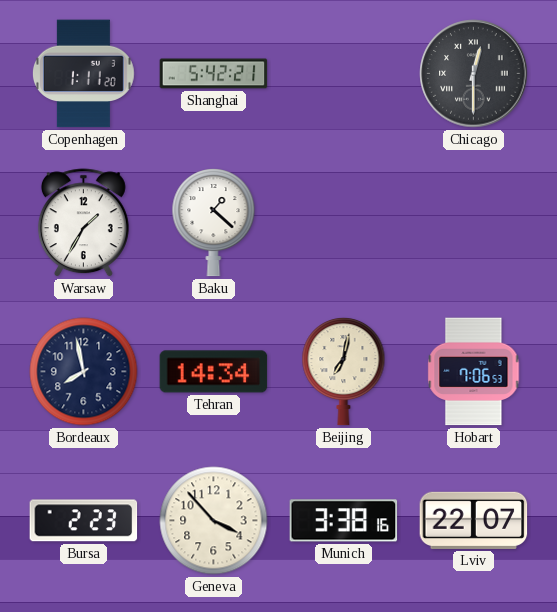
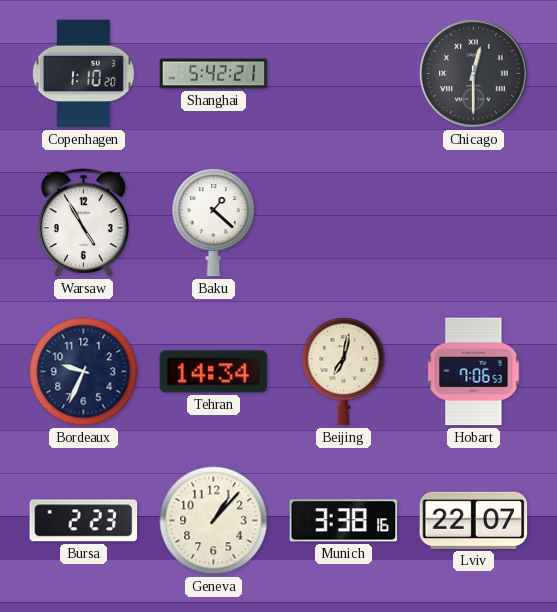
Copenhagen: 1:11 -> 1:10 (83, 74)
Warsaw: 1:35 -> 4:55 (83, 223)
Bordeaux: 7:58 -> 9:34 (84, 372)
Geneva: 3:53 -> 1:07 (214, 521)
